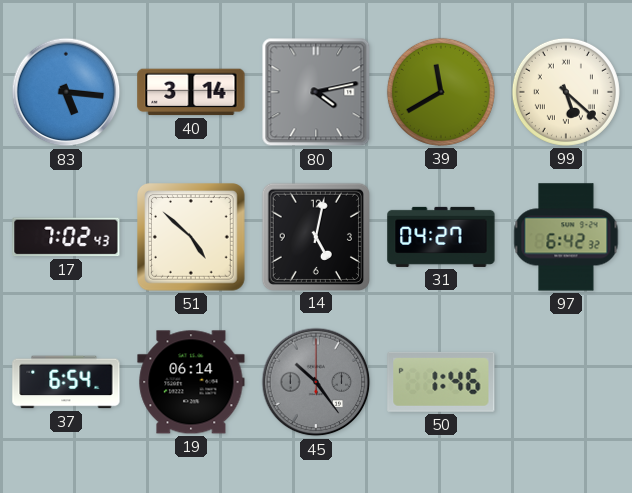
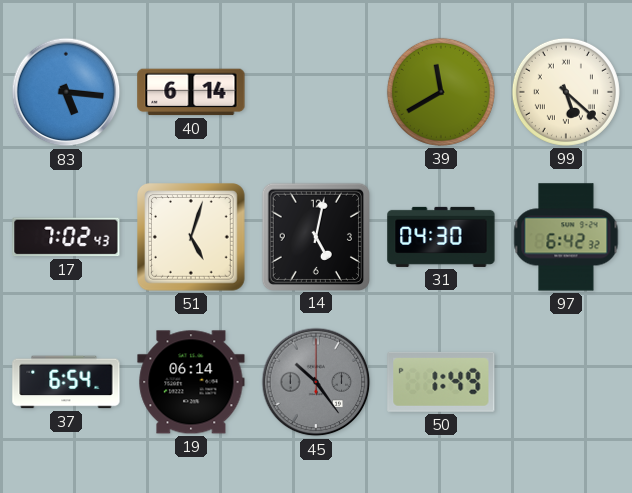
40: 3:14 -> 6:14 (191, 92)
80: 4:13 -> none (316, 92)
51: 4:52 -> 5:03 (192, 238)
31: 04:27 -> 04:30 (441, 237)
50: 1:46 -> 1:49 (441, 382)
